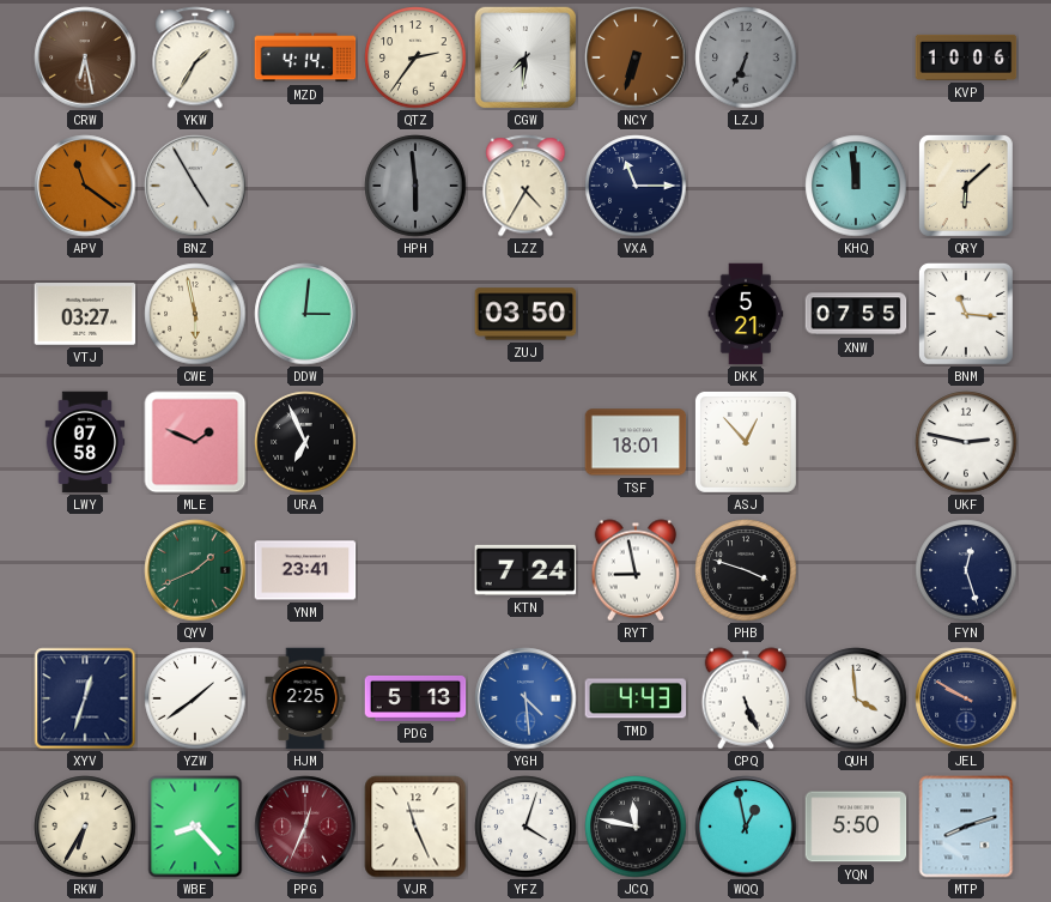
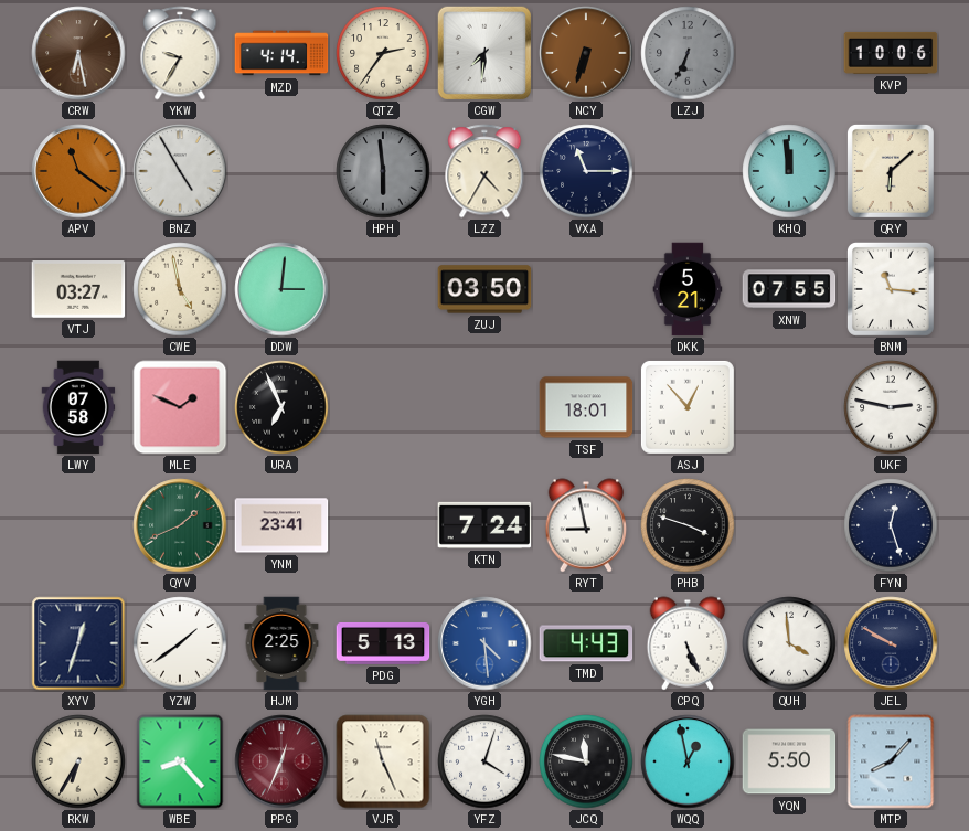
YKW: 1:35 -> 9:35 (180, 53)
CWE: 5:58 -> 4:58 (180, 289)
MTP: 8:12 -> 8:07 (891, 761)
